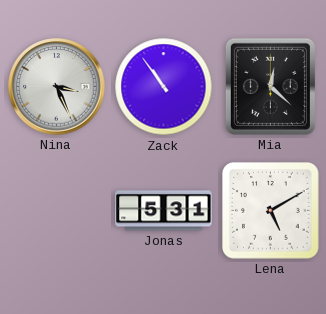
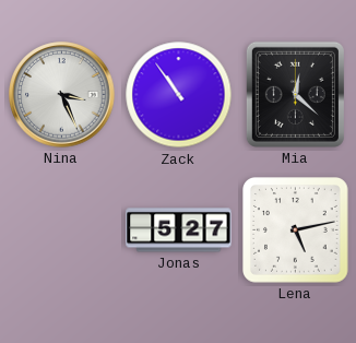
Jonas: 5:31 -> 5:27 (179, 230)
Lena: 5:10 -> 5:13 (296, 230)
